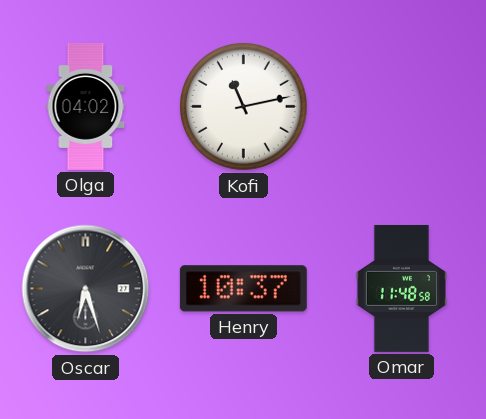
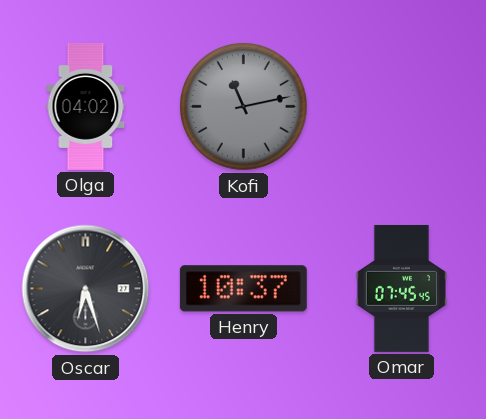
Kofi dial: white -> grey (244, 107)
Omar: 11:48 -> 07:45 (401, 288)
